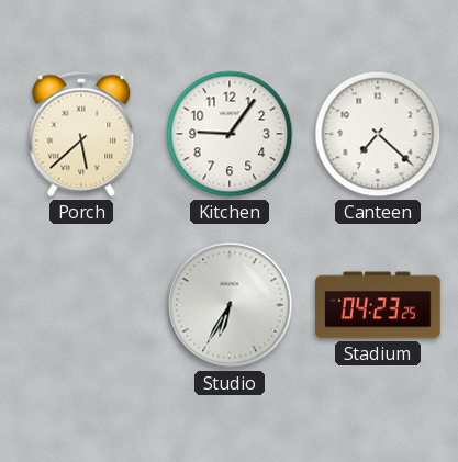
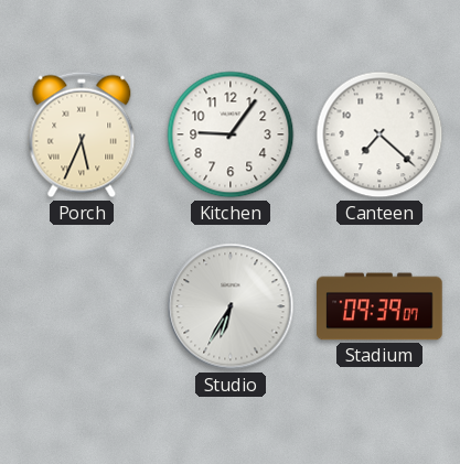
Porch: 5:38 -> 5:34 (82, 134)
Stadium: 04:23 -> 09:39 (379, 306)
